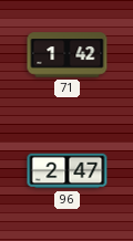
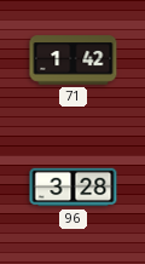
96: 2:47 -> 3:28 (74, 188)
